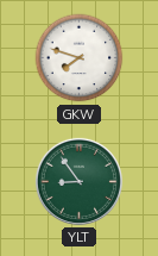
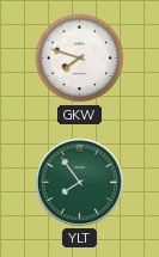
YLT: 8:54 -> 7:54 (79, 182)
